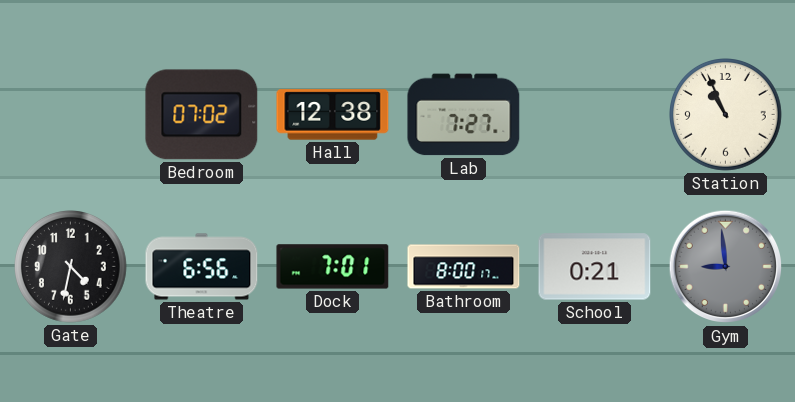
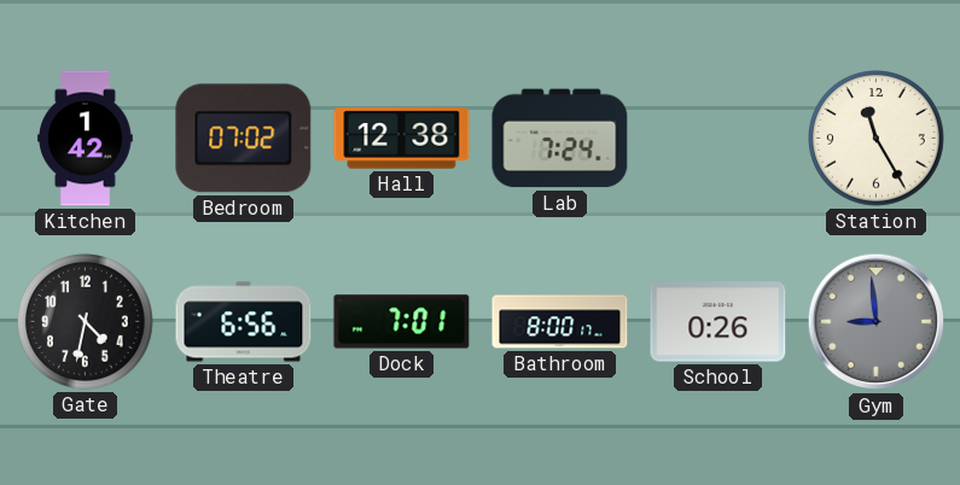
Kitchen: none -> 1:42 (86, 139)
Lab: 7:27 -> 7:24 (560, 139)
Station: 10:56 -> 11:25 (877, 139)
School: 0:21 -> 0:26 (718, 322)
